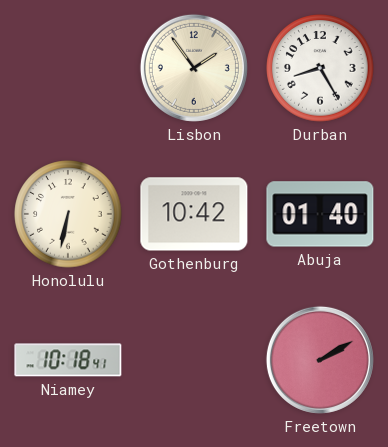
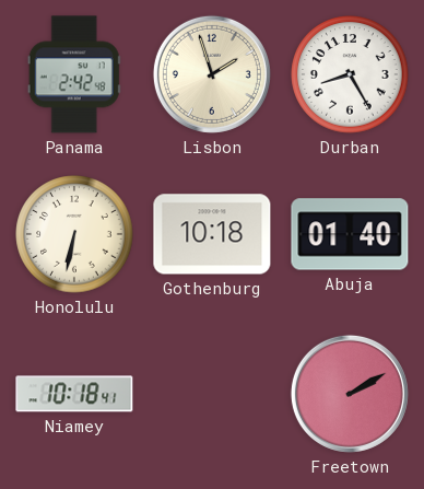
Panama: none -> 2:42 (74, 74)
Lisbon: 1:54 -> 1:57 (212, 74)
Gothenburg: 10:42 -> 10:18 (212, 234)
